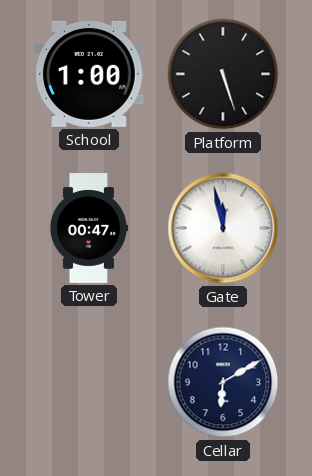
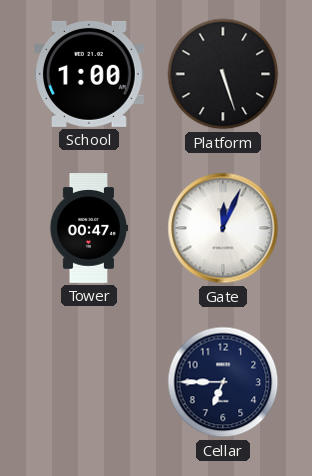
Gate: 11:58 -> 12:04 (223, 228)
Cellar: 6:10 -> 6:45 (223, 382)
